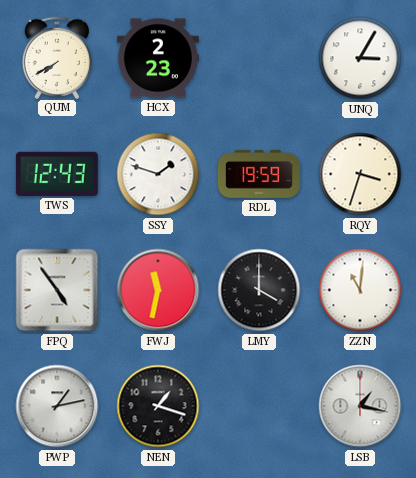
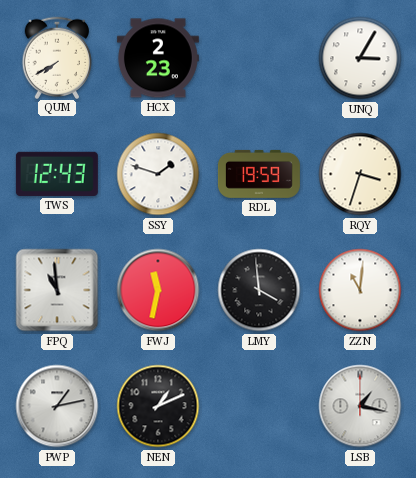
FPQ: 4:54 -> 10:59 (57, 290)
LMY: 4:00 -> 3:59 (259, 290)
NEN: 1:18 -> 1:11 (158, 406)
